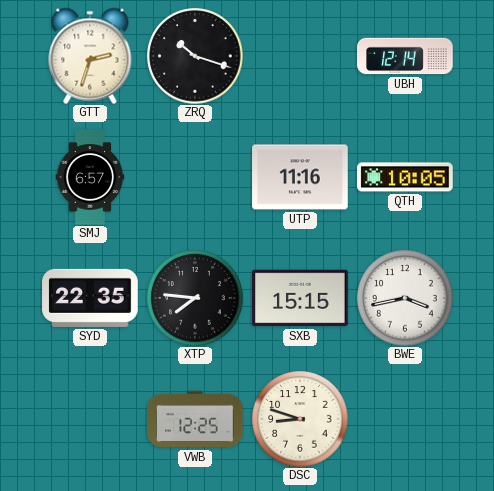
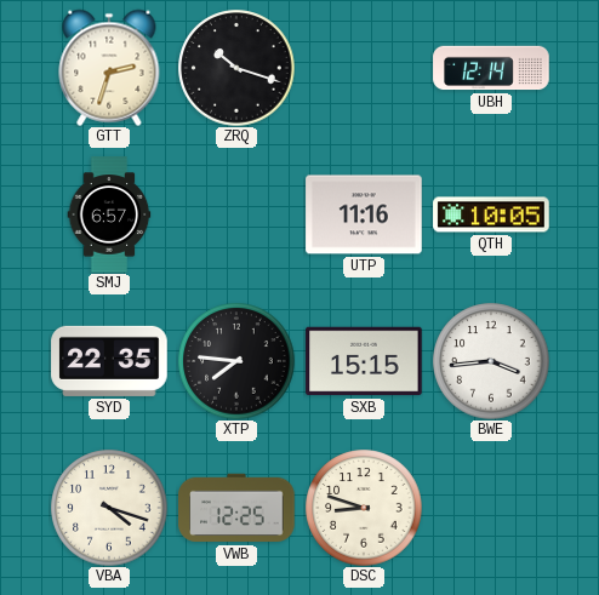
BWE: 3:43 -> 3:44 (491, 361)
VBA: none -> 4:18 (109, 508)
